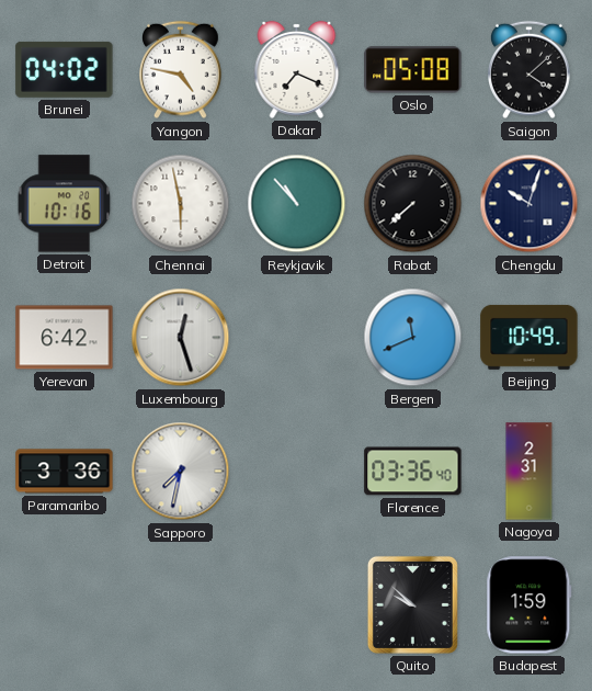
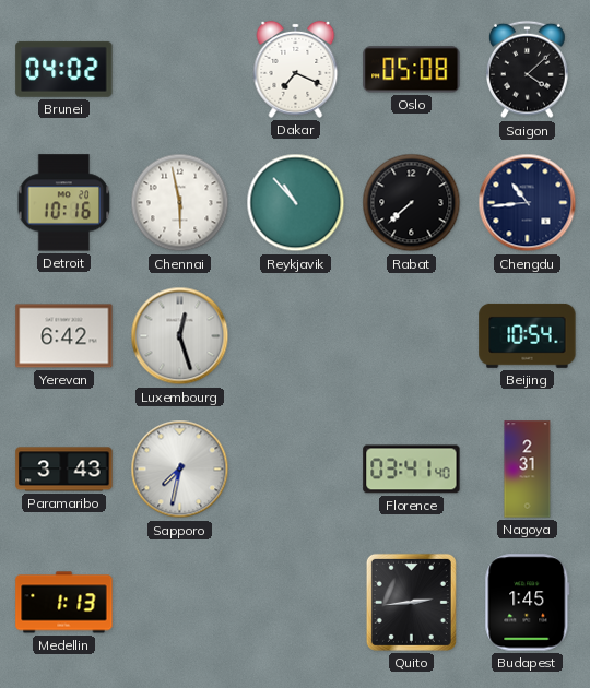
Yangon: 4:47 -> none (181, 70)
Chengdu: 10:03 -> 10:44 (528, 203)
Bergen: 11:41 -> none (413, 338)
Beijing: 10:49 -> 10:54 (528, 335)
Paramaribo: 3:36 -> 3:43 (64, 470)
Florence: 03:36 -> 03:41 (412, 470)
Medellin: none -> 1:13 (64, 603)
Quito: 9:52 -> 2:44 (411, 602)
Budapest: 1:59 -> 1:45 (528, 603)
